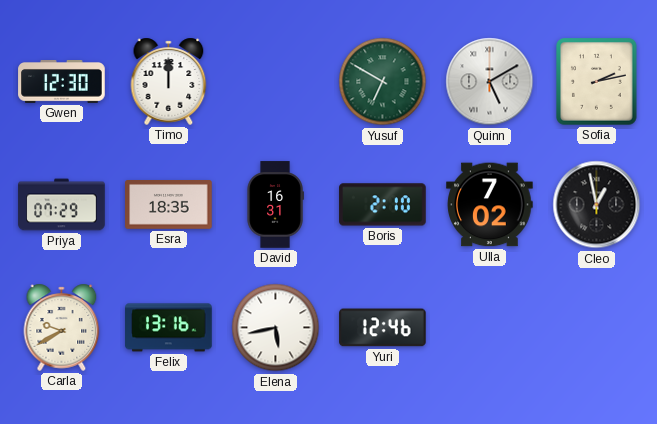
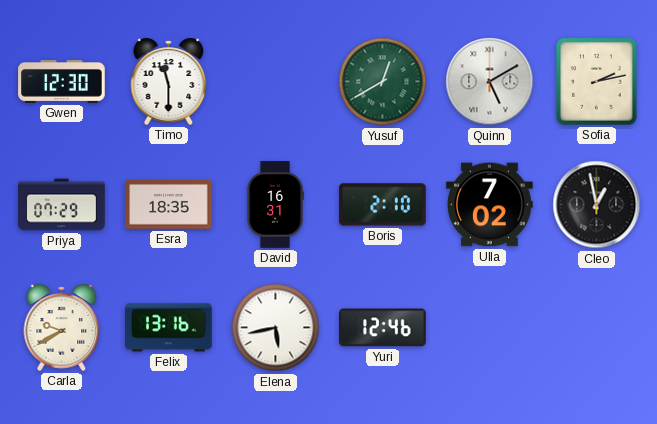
Timo: 12:00 -> 11:30 (169, 81)
Yusuf: 6:50 -> 12:40 (383, 82)
